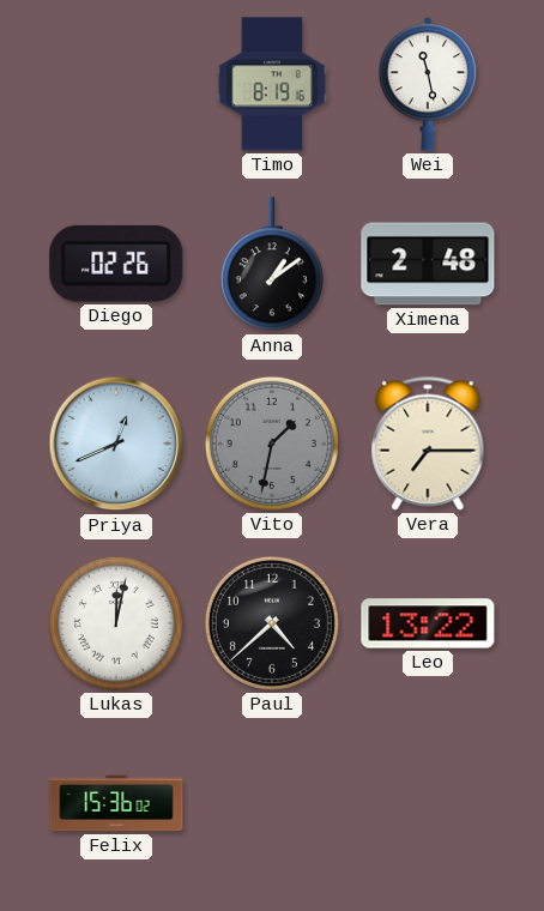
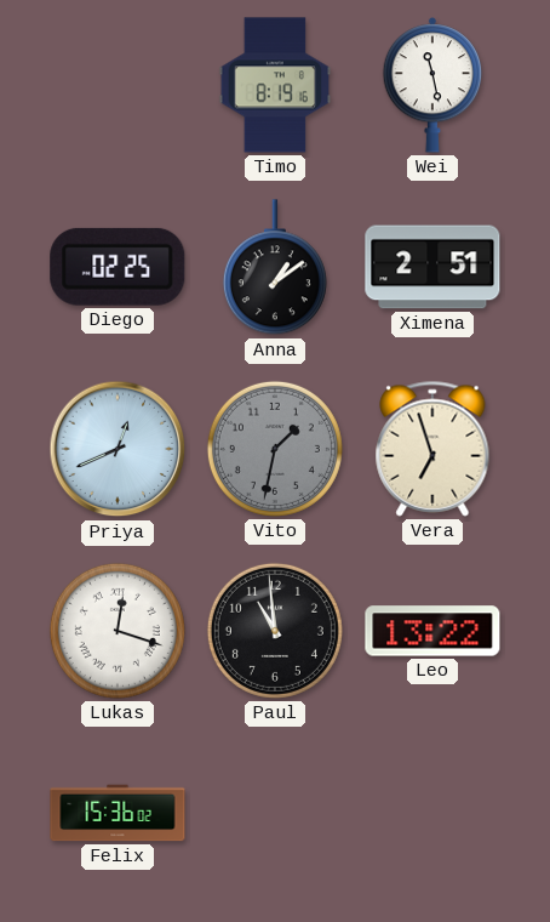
Diego: 02:26 -> 02:25 (118, 267)
Ximena: 2:48 -> 2:51 (432, 267)
Vera: 7:15 -> 6:57 (432, 449)
Lukas: 12:02 -> 12:18 (118, 631)
Paul: 4:38 -> 10:59 (275, 631)
